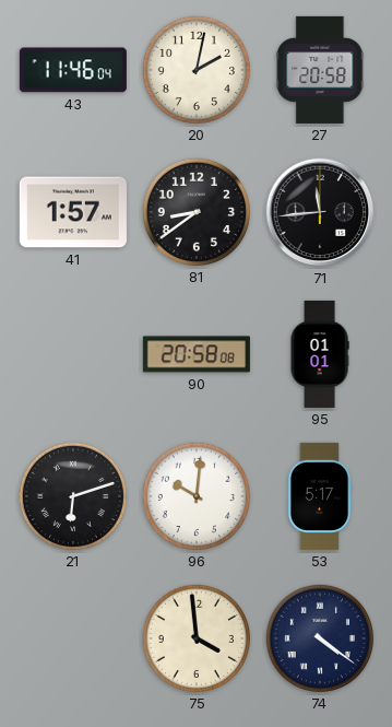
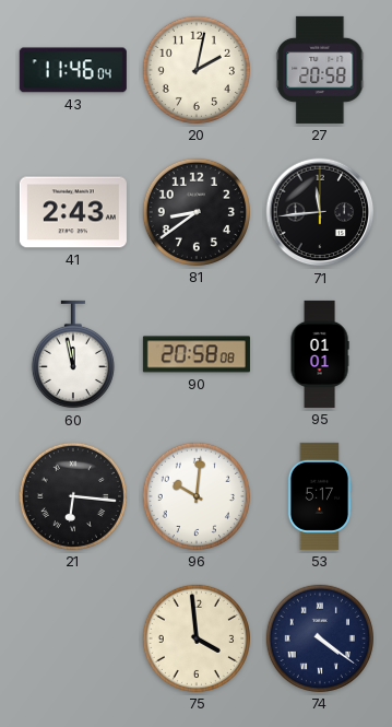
41: 1:57 -> 2:43 (73, 212)
60: none -> 11:58 (73, 354)
21: 6:12 -> 6:16 (73, 496)
